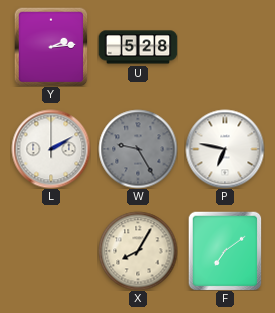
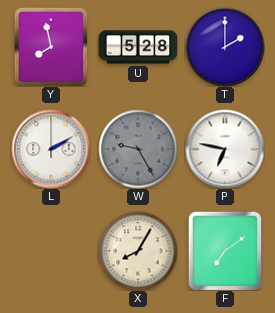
Y: 2:14 -> 7:58 (51, 47)
T: none -> 2:00 (225, 47)
